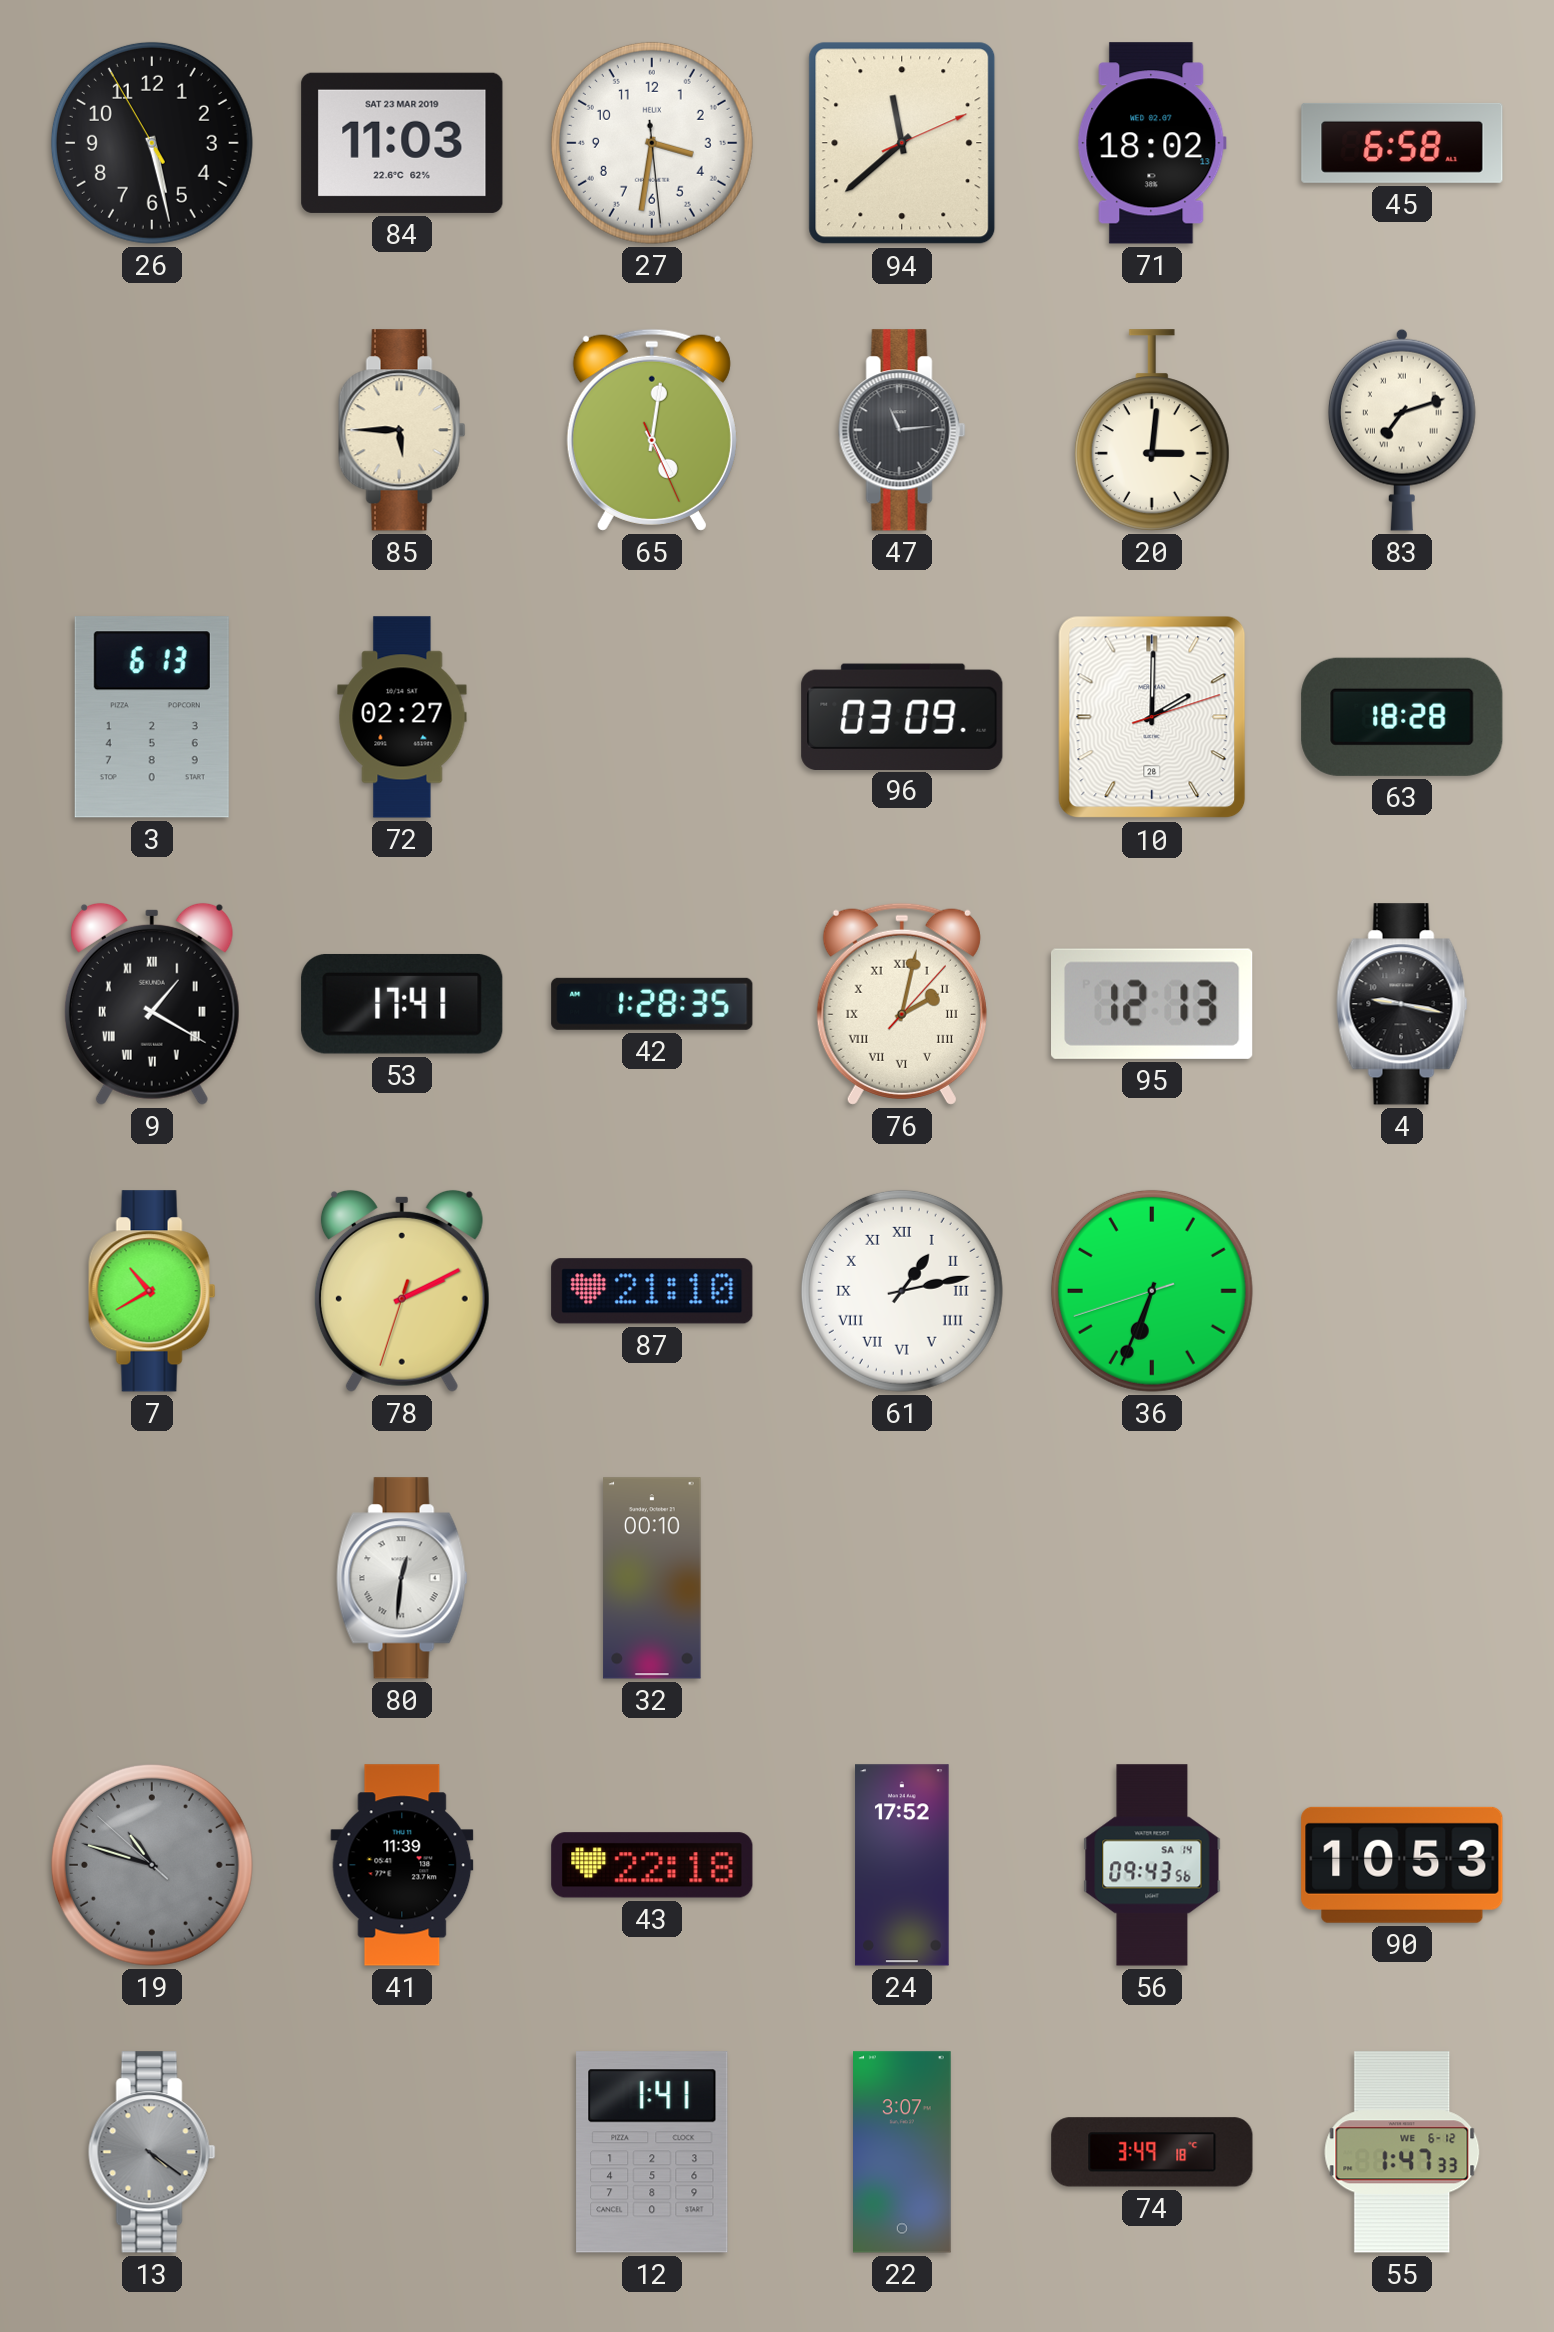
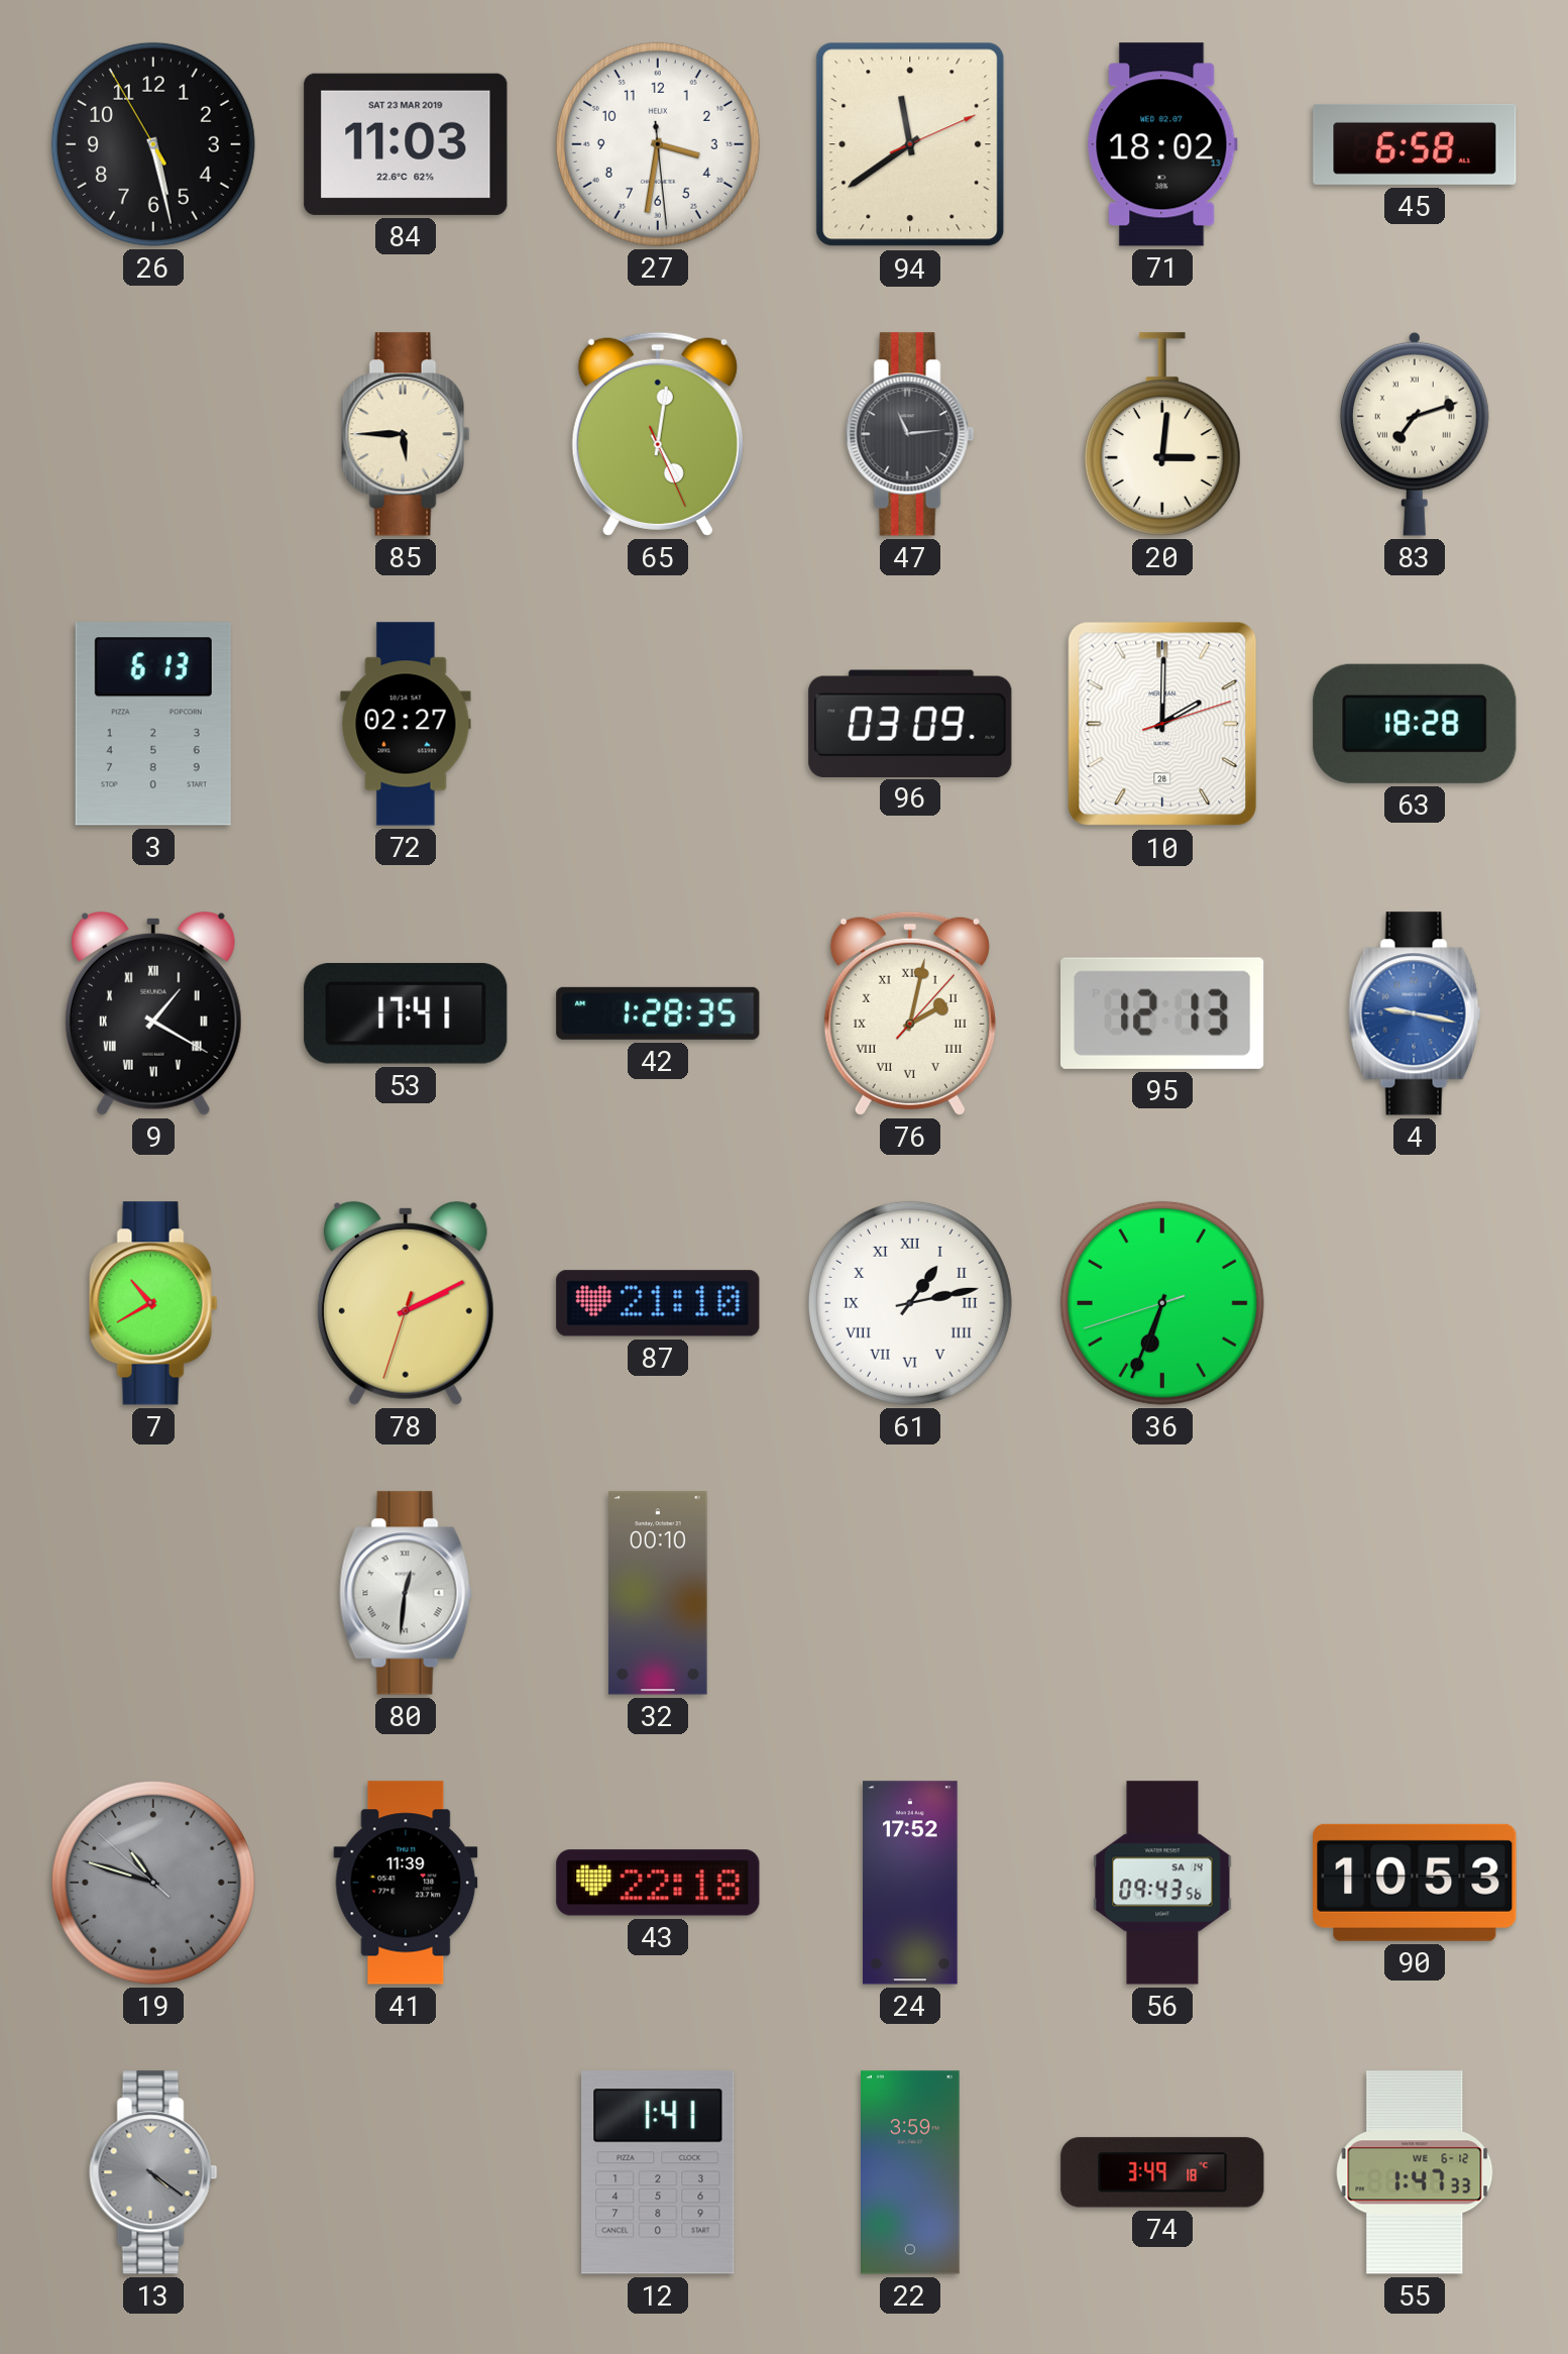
94: 11:38 -> 11:39 (910, 144)
4 dial: black -> blue (1415, 1013)
22: 3:07 -> 3:59 (911, 2172)
